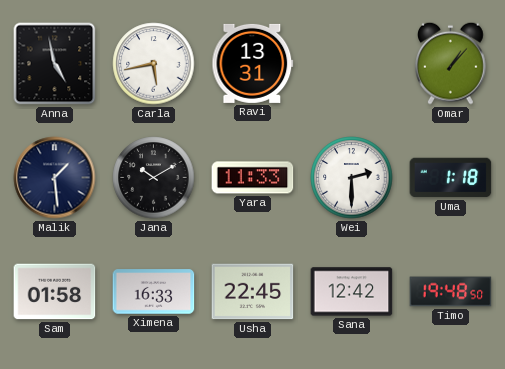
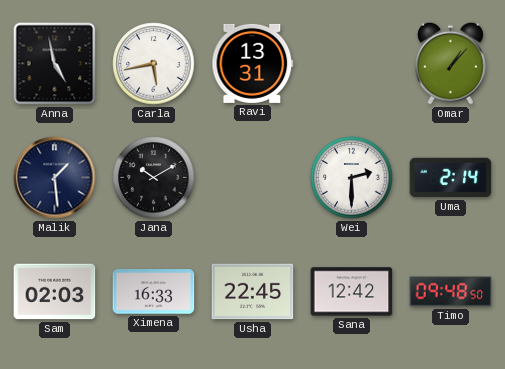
Yara: 11:33 -> none (253, 178)
Uma: 1:18 -> 2:14 (451, 178)
Sam: 01:58 -> 02:03 (55, 292)
Timo: 19:48 -> 09:48 (451, 292)
